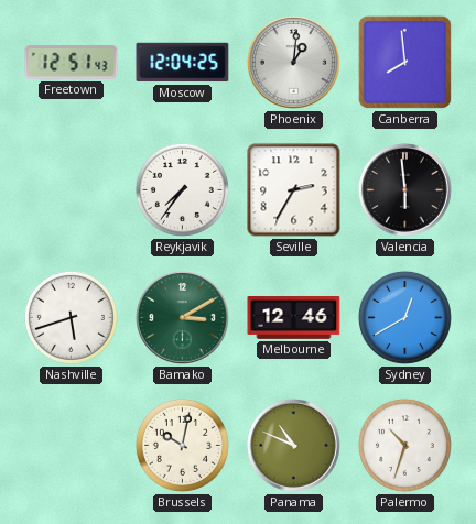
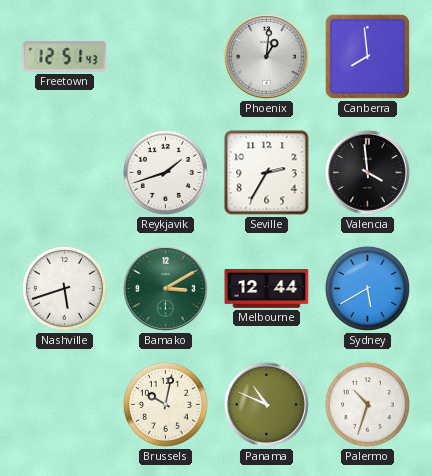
Moscow: 12:04 -> none (183, 63)
Reykjavik: 7:36 -> 1:42 (165, 172)
Valencia: 5:59 -> 3:59 (367, 172)
Melbourne: 12:46 -> 12:44 (267, 289)
Sydney: 12:40 -> 5:40 (367, 288)
